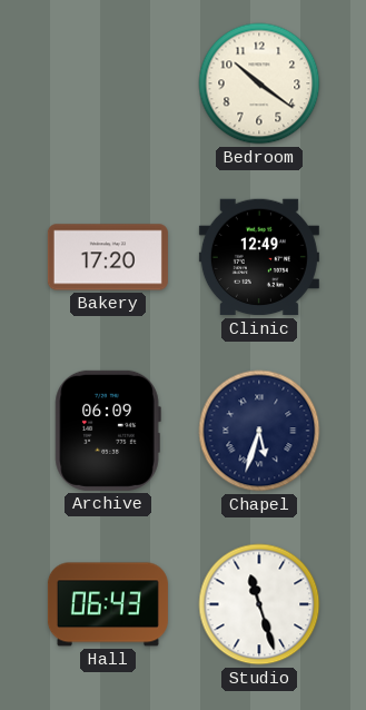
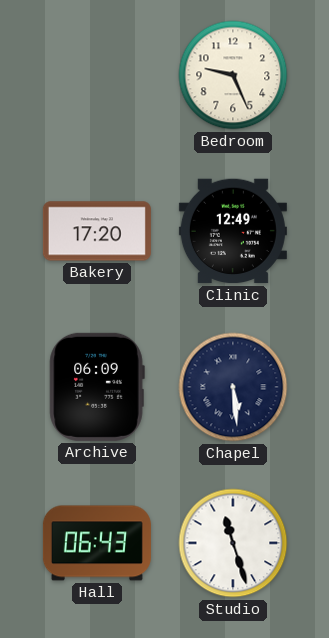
Bedroom: 10:21 -> 9:26 (233, 75)
Chapel: 5:33 -> 5:29 (233, 387)
